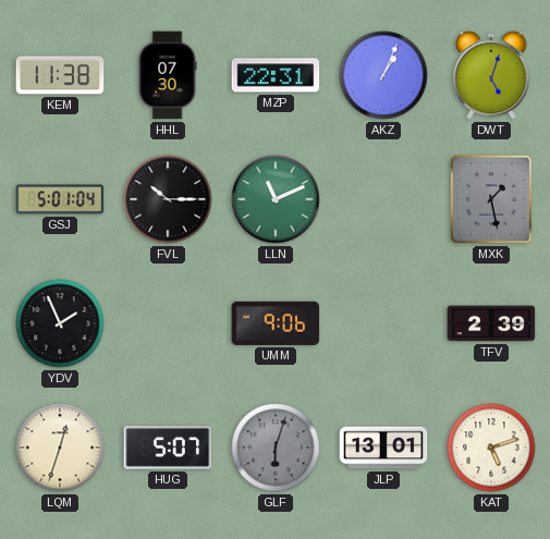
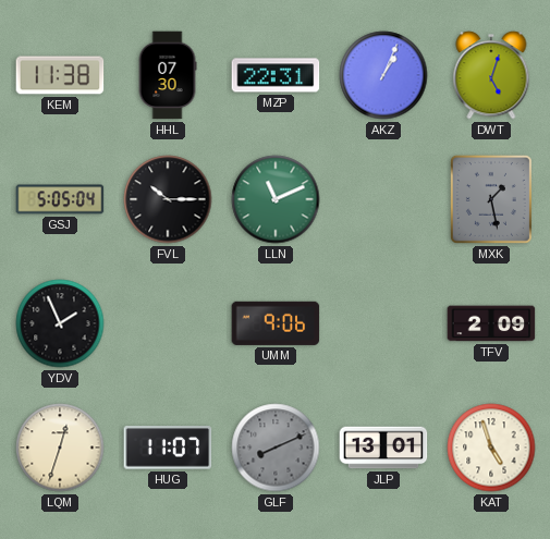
GSJ: 5:01 -> 5:05 (60, 199)
TFV: 2:39 -> 2:09 (491, 323)
HUG: 5:07 -> 11:07 (168, 448)
GLF: 6:03 -> 8:11 (276, 448)
KAT: 5:12 -> 4:57 (491, 448)
